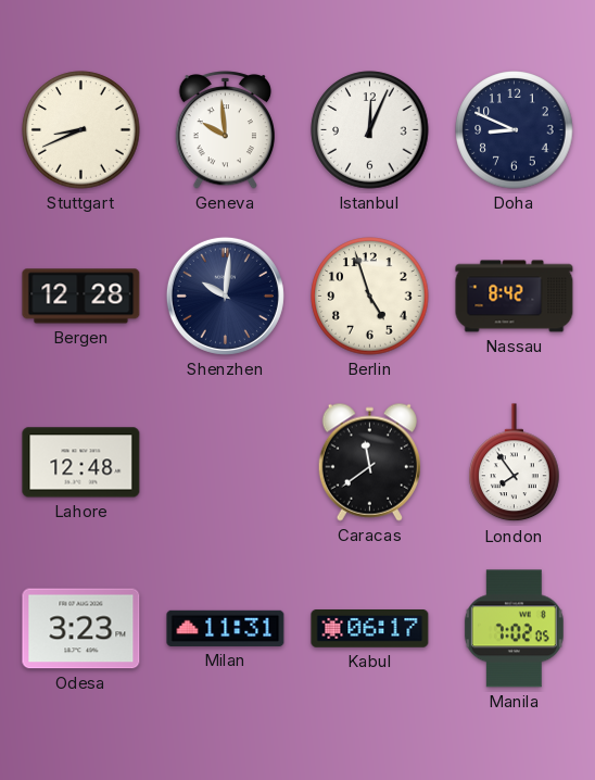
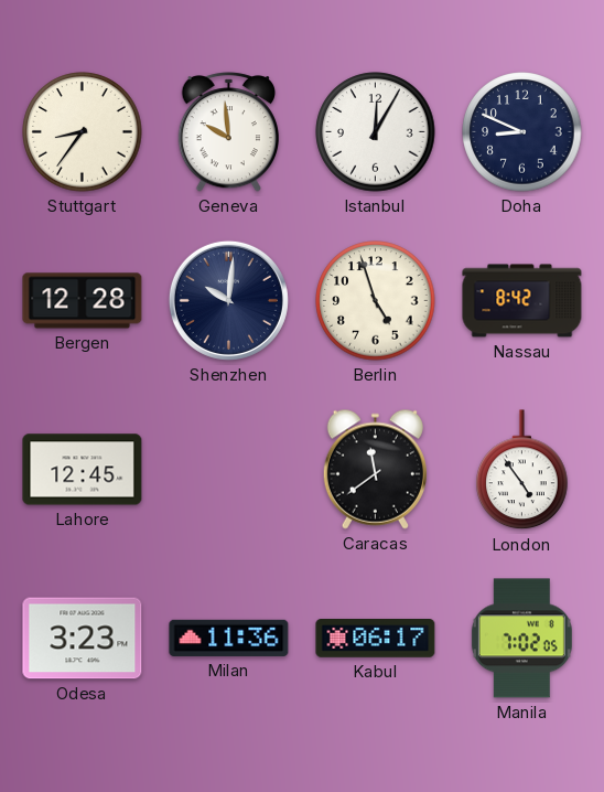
Stuttgart: 8:41 -> 8:36 (83, 132)
Istanbul: 12:04 -> 12:05 (376, 132)
Lahore: 12:48 -> 12:45 (83, 470)
London: 7:54 -> 4:54 (522, 470)
Milan: 11:31 -> 11:36 (229, 638)
